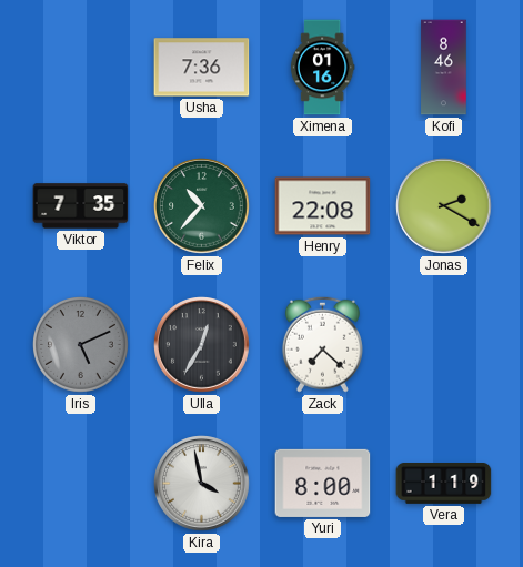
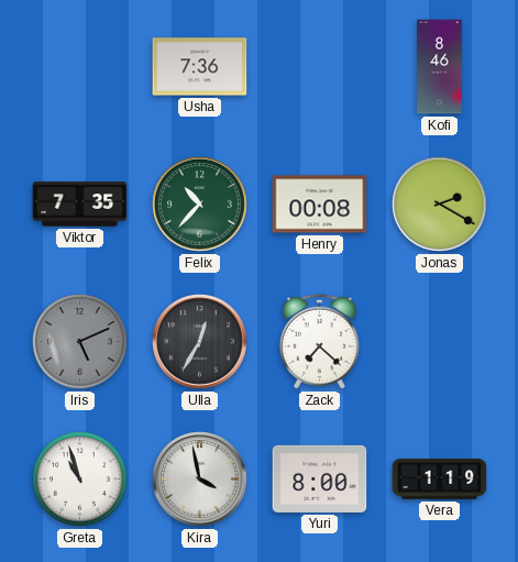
Ximena: 01:16 -> none (322, 68)
Henry: 22:08 -> 00:08 (320, 205)
Greta: none -> 10:57 (80, 480)
